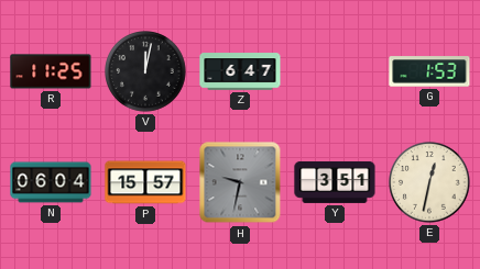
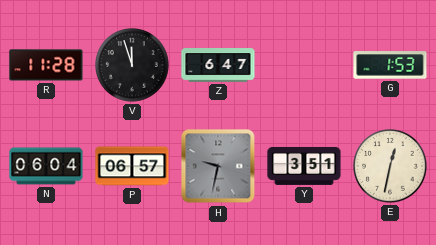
R: 11:25 -> 11:28 (46, 65)
V: 12:02 -> 11:57 (132, 65)
P: 15:57 -> 06:57 (132, 166)
